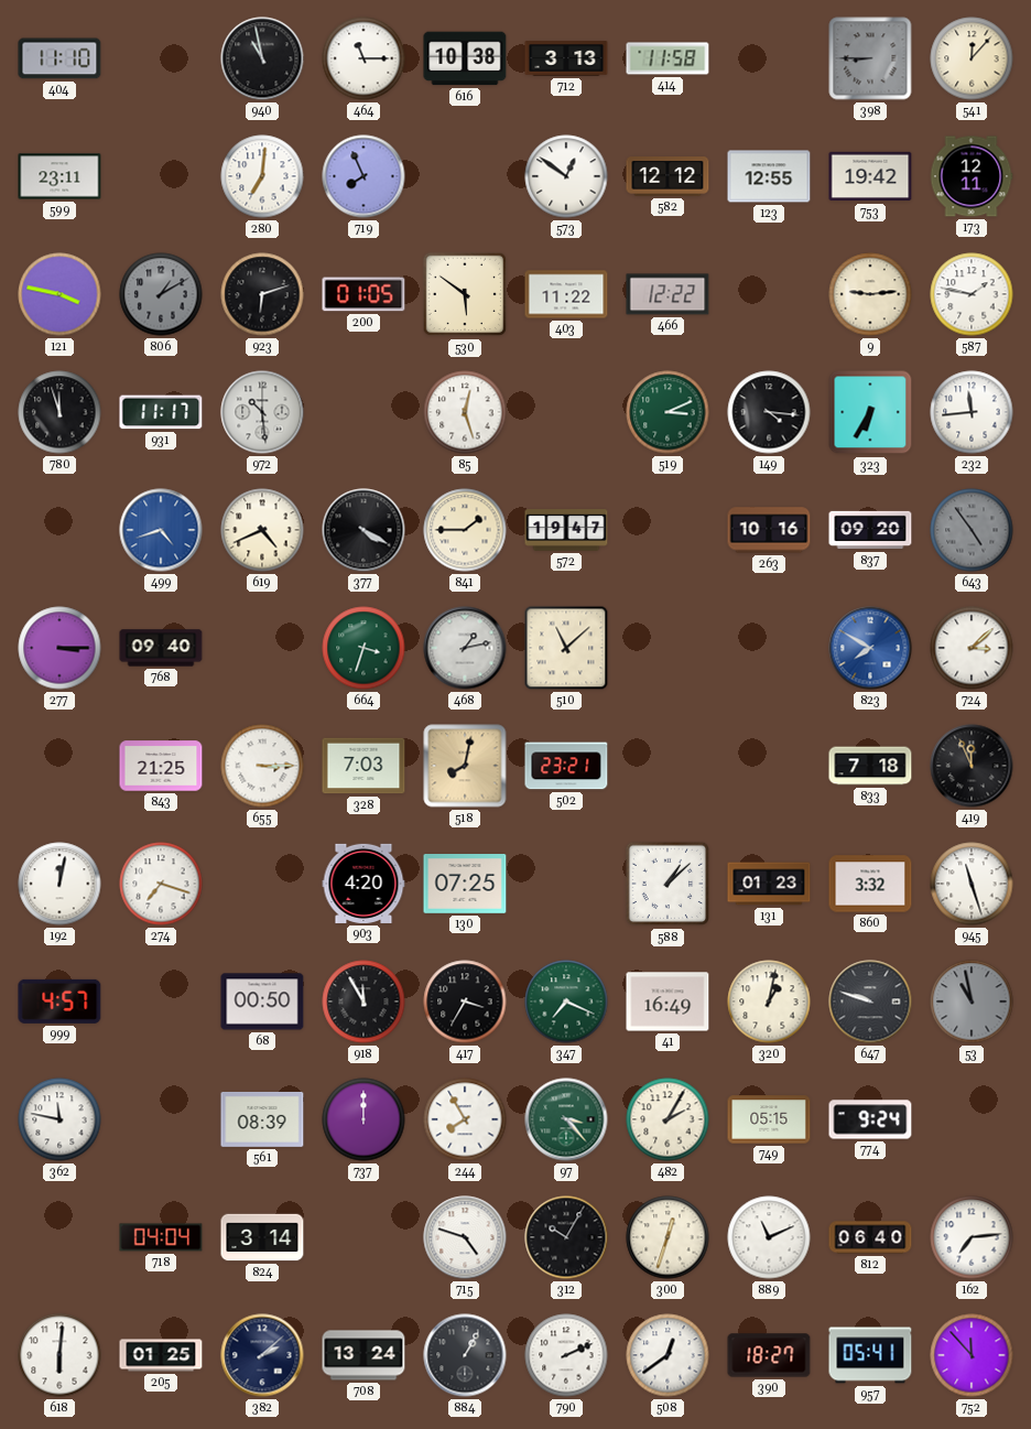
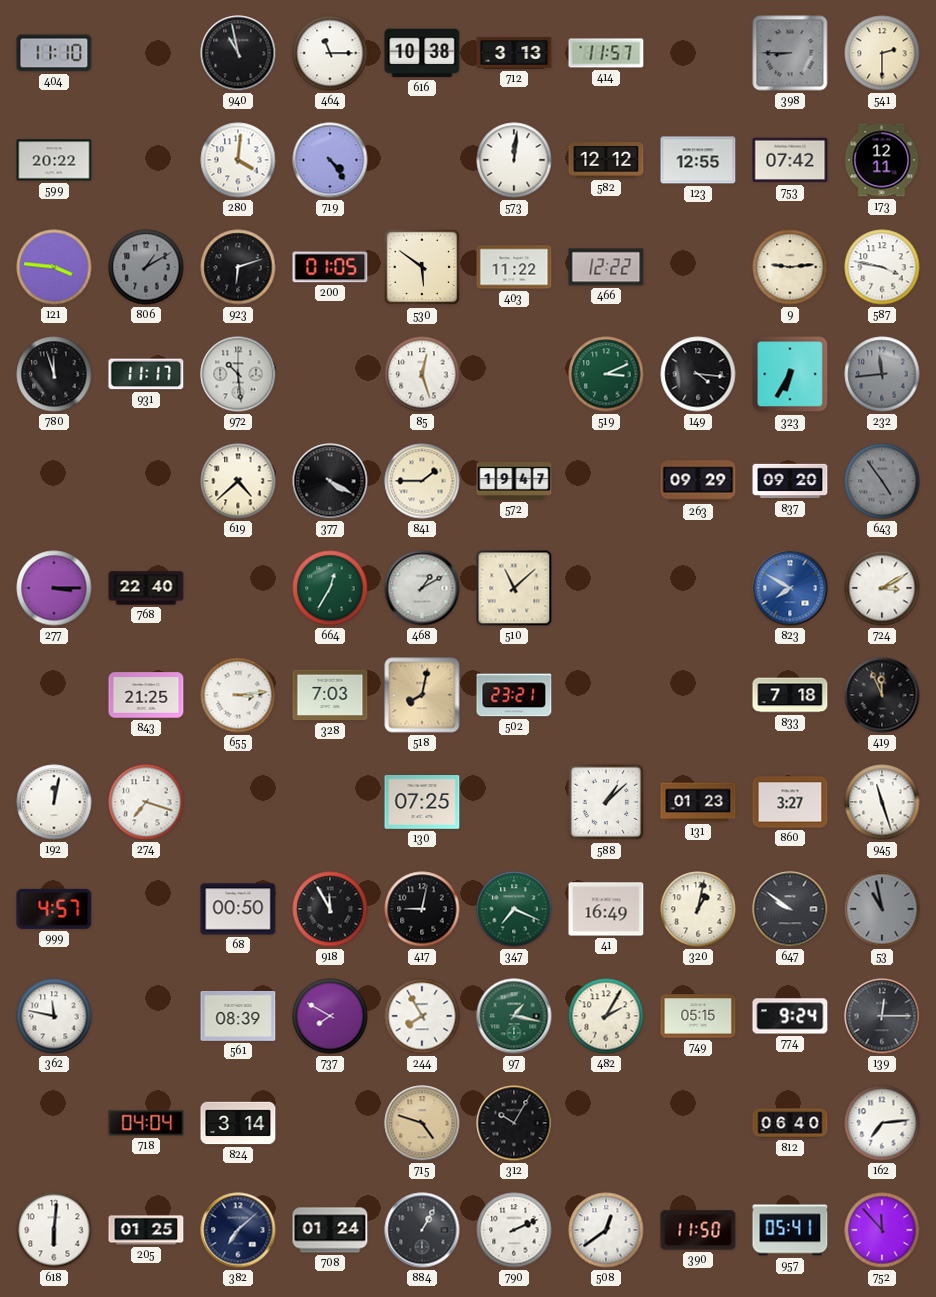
414: 11:58 -> 11:57 (606, 53)
541: 12:07 -> 2:30 (882, 53)
599: 23:11 -> 20:22 (54, 160)
280: 7:01 -> 4:01 (238, 160)
719: 7:56 -> 4:24 (330, 160)
573: 12:51 -> 12:01 (514, 160)
753: 19:42 -> 07:42 (790, 160)
121: 3:47 -> 3:46 (54, 267)
587: 1:47 -> 3:47 (882, 267)
232 dial: white -> grey (882, 374)
499: 4:42 -> none (161, 530)
619: 4:41 -> 4:38 (238, 481)
263: 10:16 -> 09:29 (698, 481)
768: 09:40 -> 22:40 (146, 588)
664: 3:33 -> 12:35 (330, 588)
468: 1:13 -> 1:10 (422, 588)
724: 3:08 -> 3:10 (882, 588)
655: 3:15 -> 3:14 (238, 695)
903: 4:20 -> none (363, 884)
860: 3:32 -> 3:27 (790, 802)
417: 3:35 -> 9:02 (422, 909)
647: 9:48 -> 9:51 (790, 909)
737: 12:00 -> 7:50 (330, 1016)
97: 3:23 -> 1:17 (514, 1016)
139: none -> 12:15 (882, 1016)
715 dial: white -> champagne (422, 1123)
300: 12:33 -> none (668, 1237)
889: 11:11 -> none (769, 1237)
382: 2:08 -> 7:08 (238, 1230)
708: 13:24 -> 01:24 (330, 1230)
390: 18:27 -> 11:50 (698, 1230)
